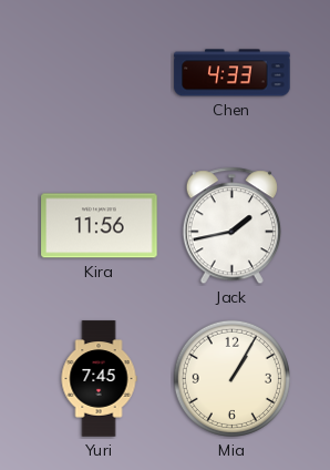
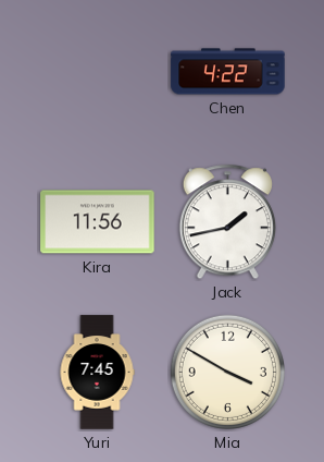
Chen: 4:33 -> 4:22 (228, 72)
Mia: 1:05 -> 3:50 (227, 372)
